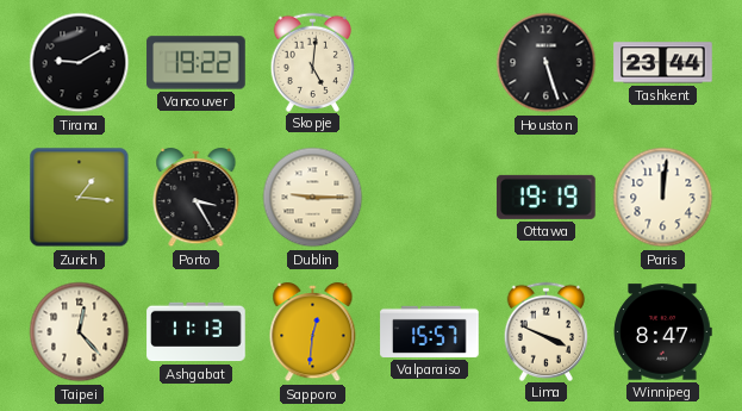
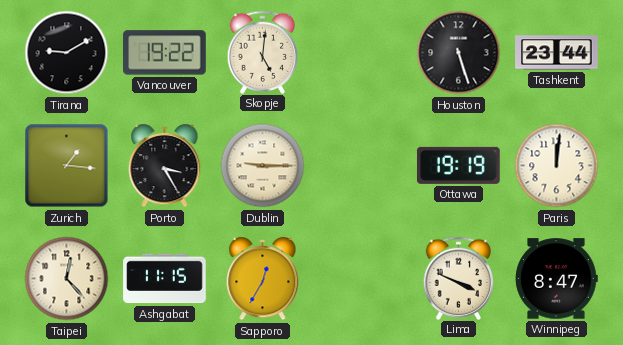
Ashgabat: 11:13 -> 11:15 (165, 279)
Sapporo: 12:31 -> 12:35 (263, 280)
Valparaiso: 15:57 -> none (430, 331)
